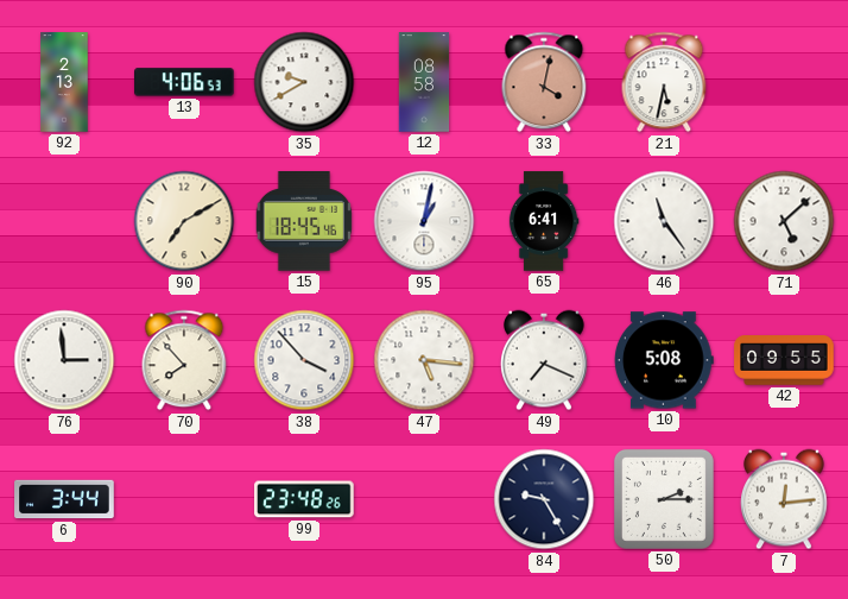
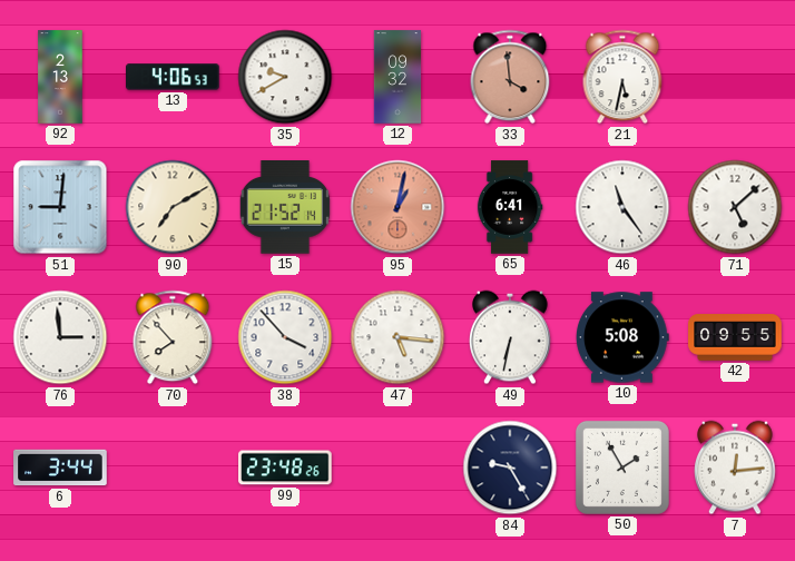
12: 08:58 -> 09:32 (397, 77)
33: 4:02 -> 3:59 (510, 77)
51: none -> 9:01 (60, 207)
15: 18:45 -> 21:52 (284, 208)
95 dial: white -> salmon (397, 207)
49: 7:19 -> 6:32 (510, 337)
50: 2:15 -> 1:55 (622, 467)
